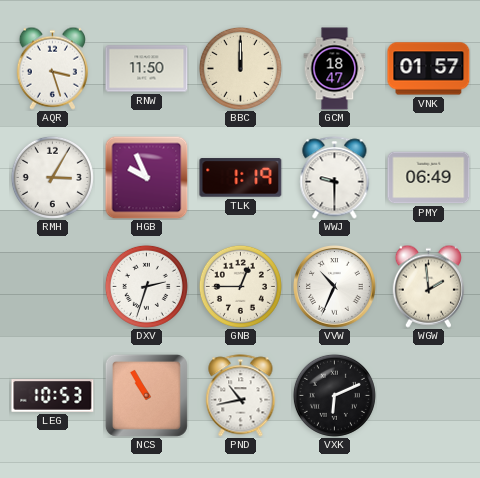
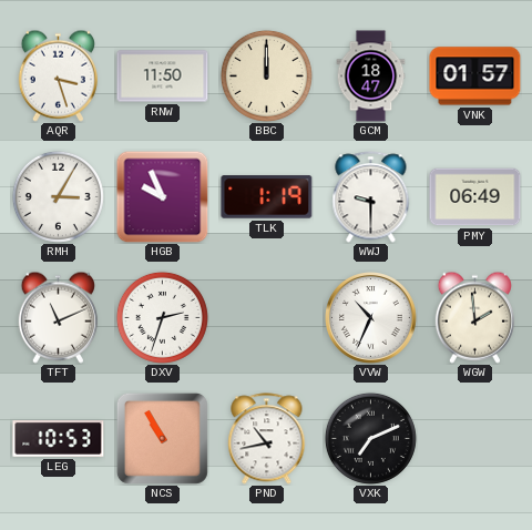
TFT: none -> 11:11 (58, 317)
GNB: 12:45 -> none (240, 286)
VXK: 6:11 -> 7:11 (370, 438)
